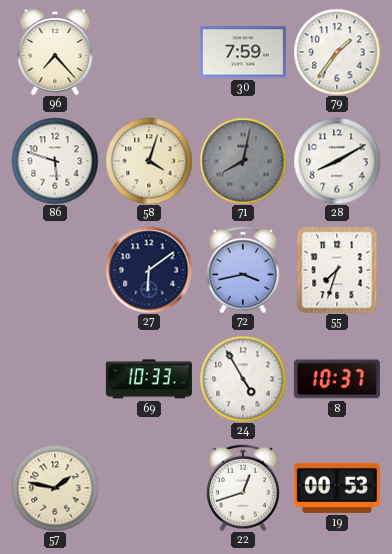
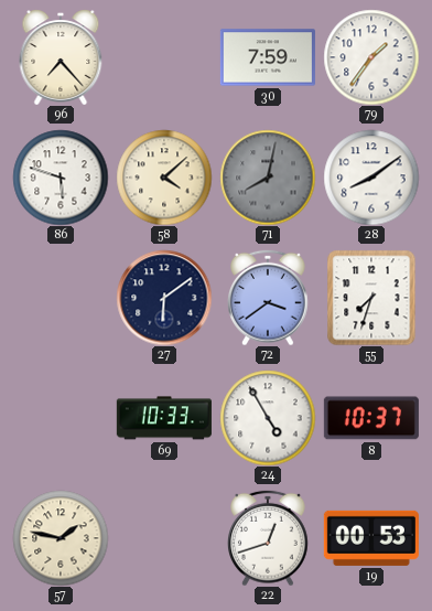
58: 4:03 -> 4:08 (164, 178)
28: 8:10 -> 8:09 (371, 178)
72: 3:43 -> 3:39 (268, 298)
